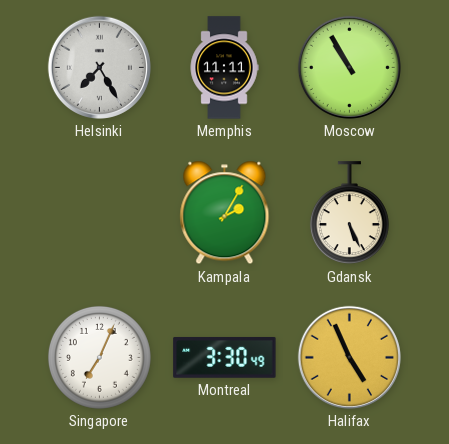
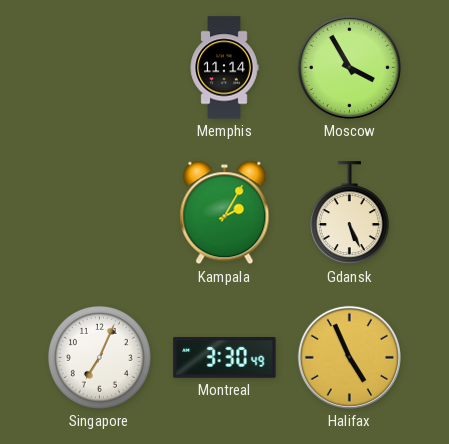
Helsinki: 7:25 -> none (99, 67)
Memphis: 11:11 -> 11:14 (224, 68)
Moscow: 10:55 -> 3:55 (349, 67)
